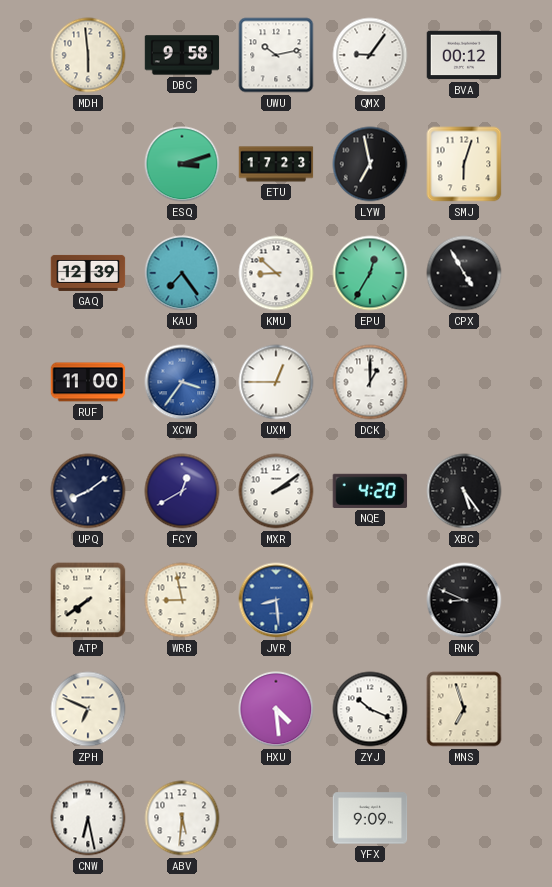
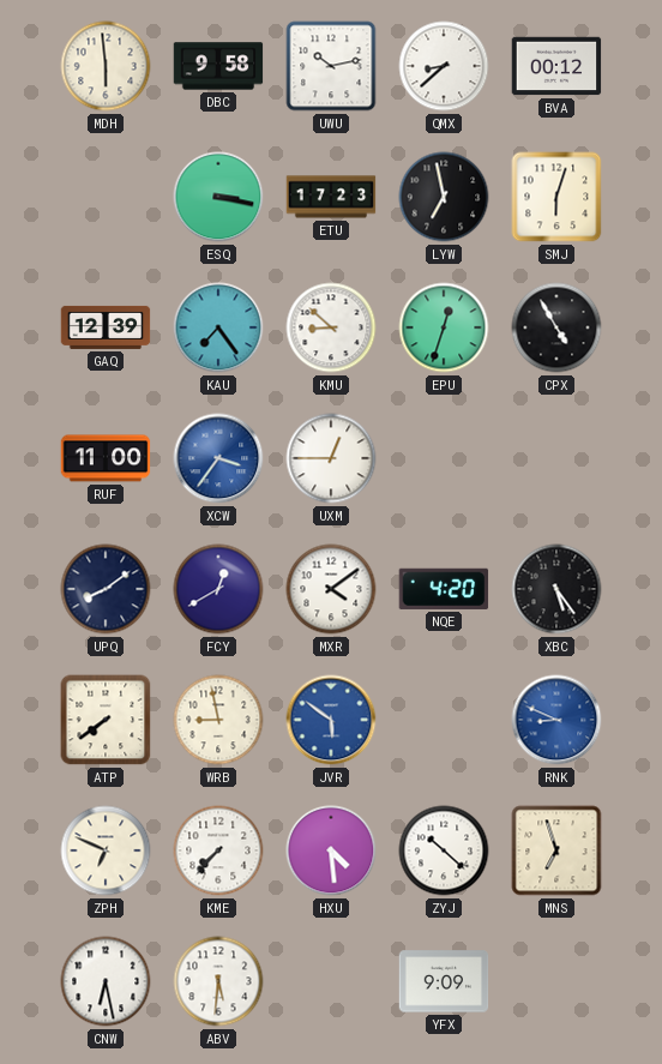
QMX: 9:06 -> 8:38 (444, 66)
ESQ: 3:12 -> 3:17 (218, 197)
EPU: 12:35 -> 12:33 (444, 327)
DCK: 1:00 -> none (370, 382)
MXR: 2:09 -> 4:09 (331, 589)
JVR: 8:29 -> 5:51 (331, 720)
RNK dial: black -> blue (556, 720)
KME: none -> 7:37 (218, 850)
ZYJ: 10:19 -> 10:22 (444, 850)
